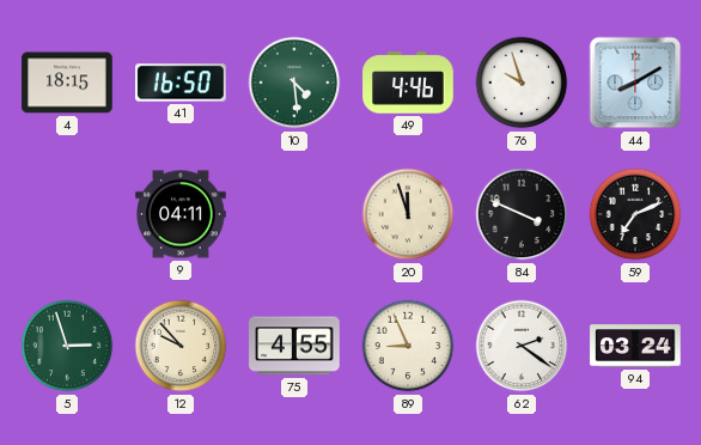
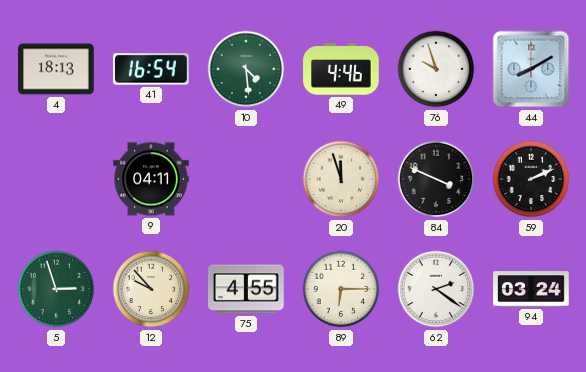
4: 18:15 -> 18:13 (56, 69)
41: 16:50 -> 16:54 (151, 69)
59: 7:11 -> 2:11 (531, 179)
89: 8:56 -> 6:15 (341, 289)
